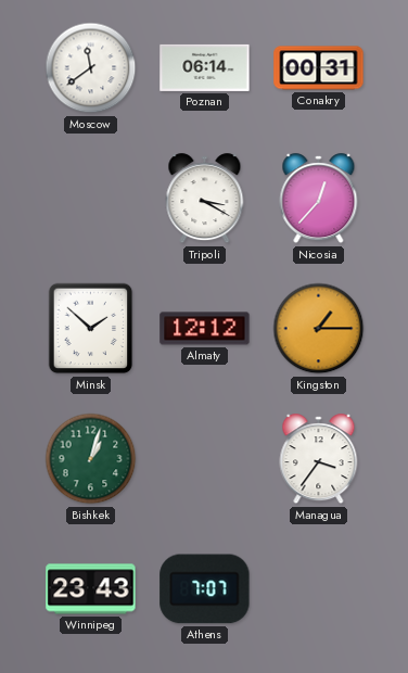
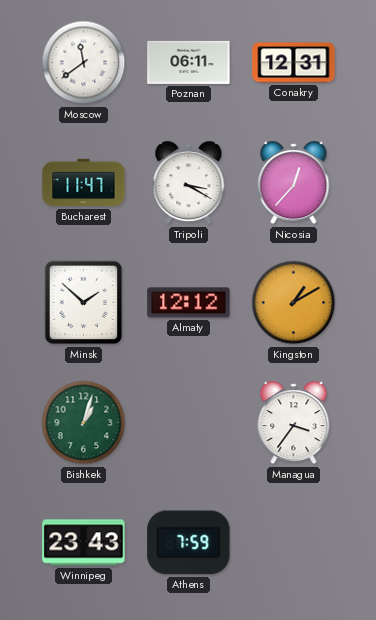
Poznan: 06:14 -> 06:11 (189, 62)
Conakry: 00:31 -> 12:31 (294, 63)
Bucharest: none -> 11:47 (84, 183)
Kingston: 1:15 -> 1:10 (294, 303)
Athens: 7:07 -> 7:59 (189, 543)
